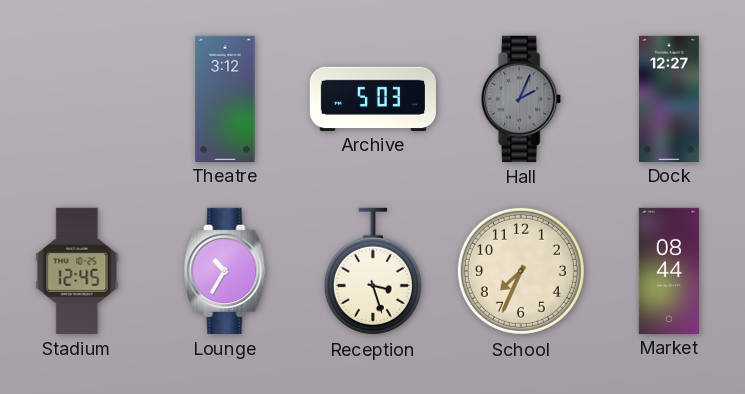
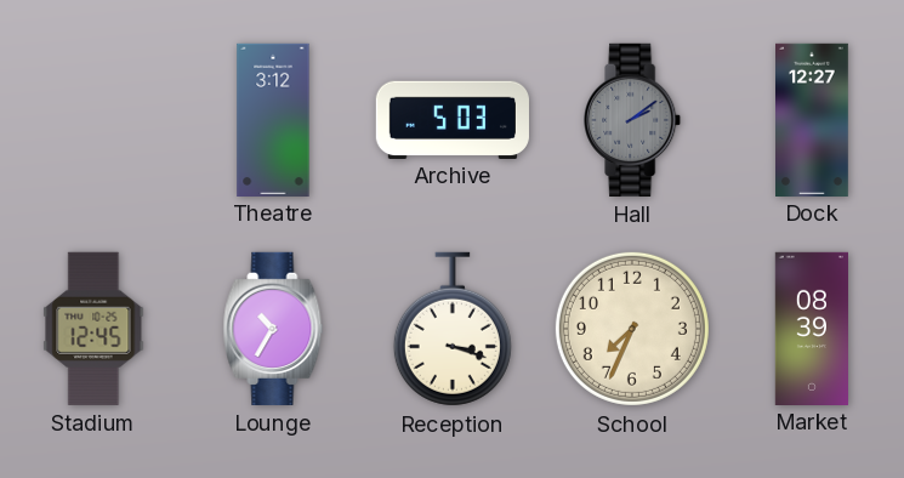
Hall: 2:04 -> 2:09 (633, 120)
Reception: 3:27 -> 3:18 (453, 329)
Market: 08:44 -> 08:39 (811, 328)
